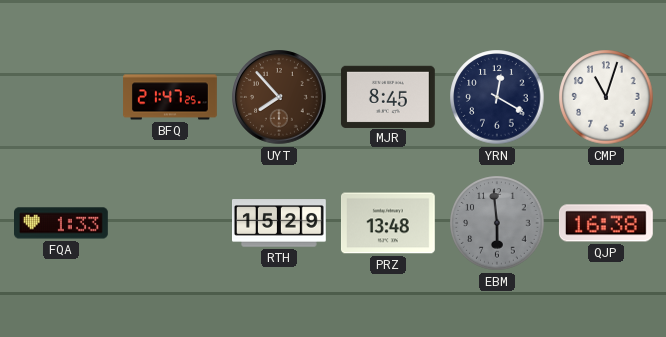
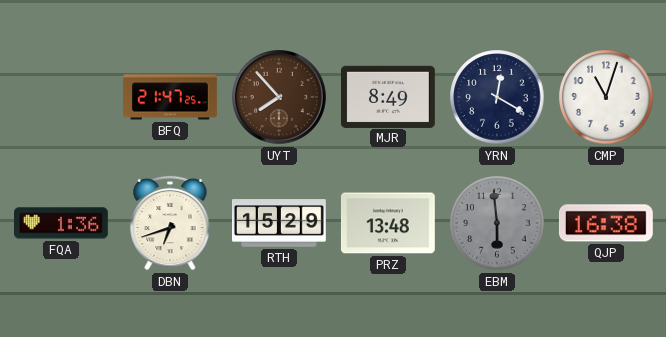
MJR: 8:45 -> 8:49 (388, 96)
FQA: 1:33 -> 1:36 (62, 223)
DBN: none -> 6:42 (170, 223)
